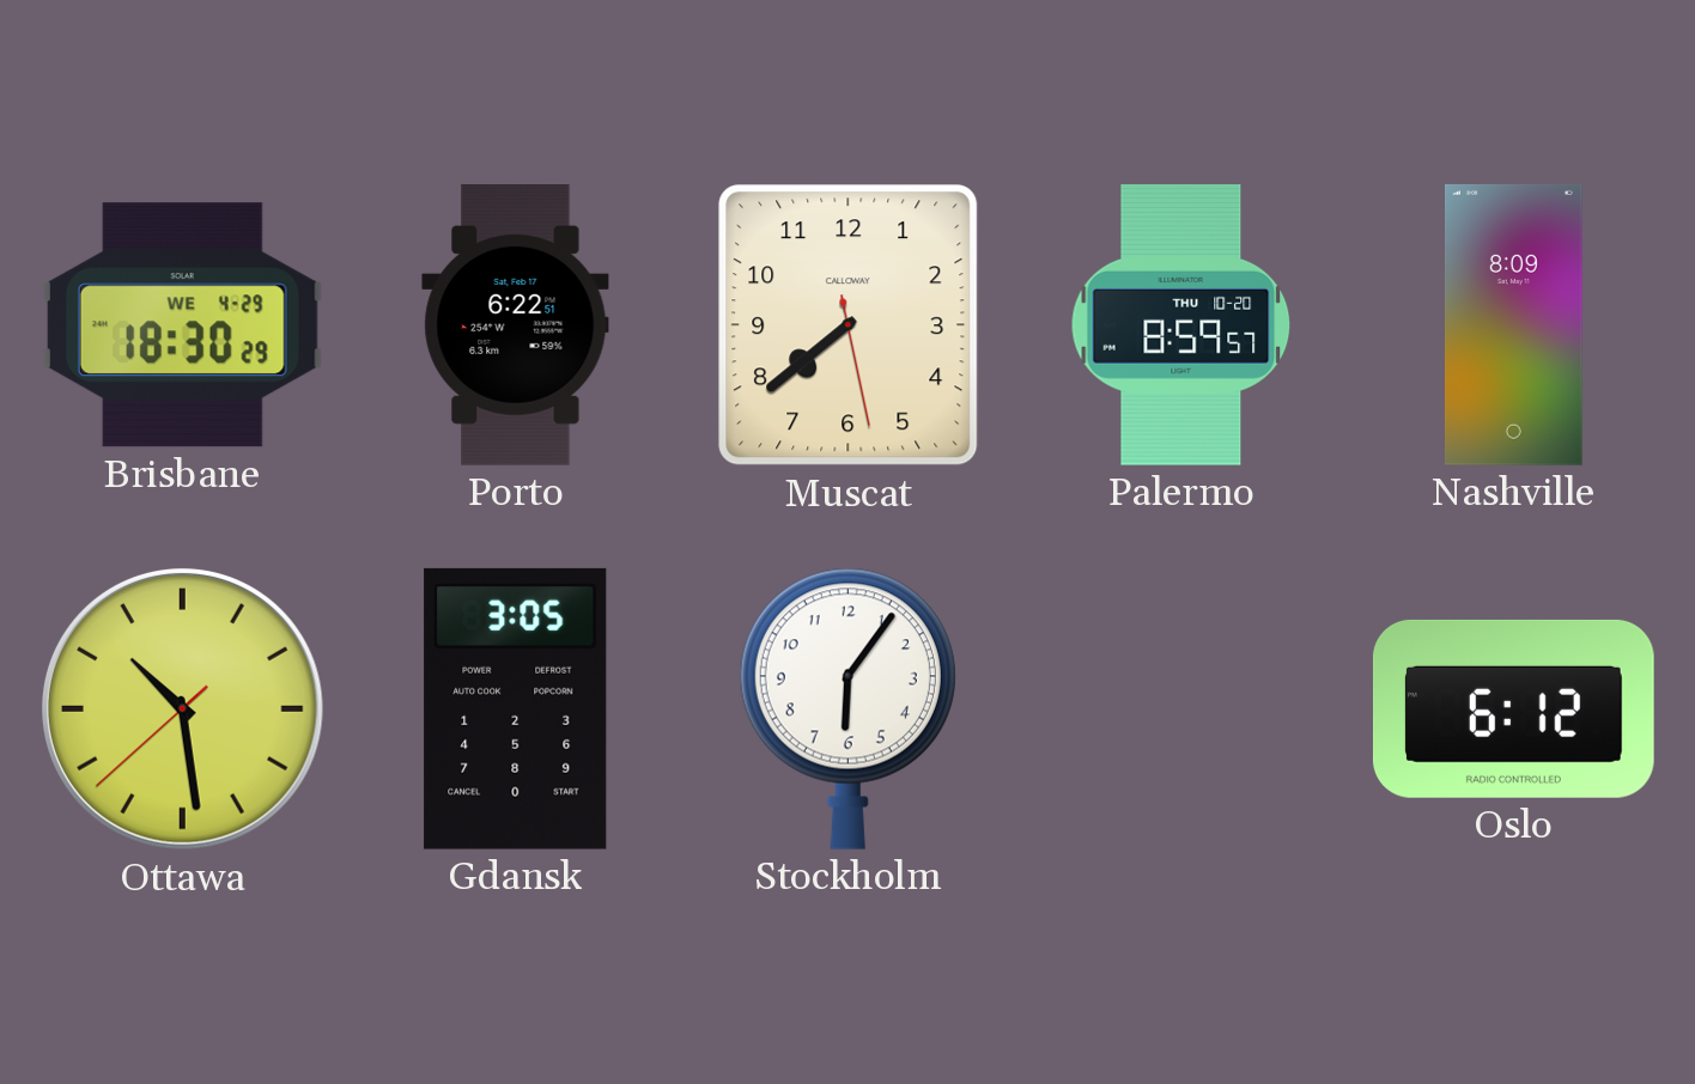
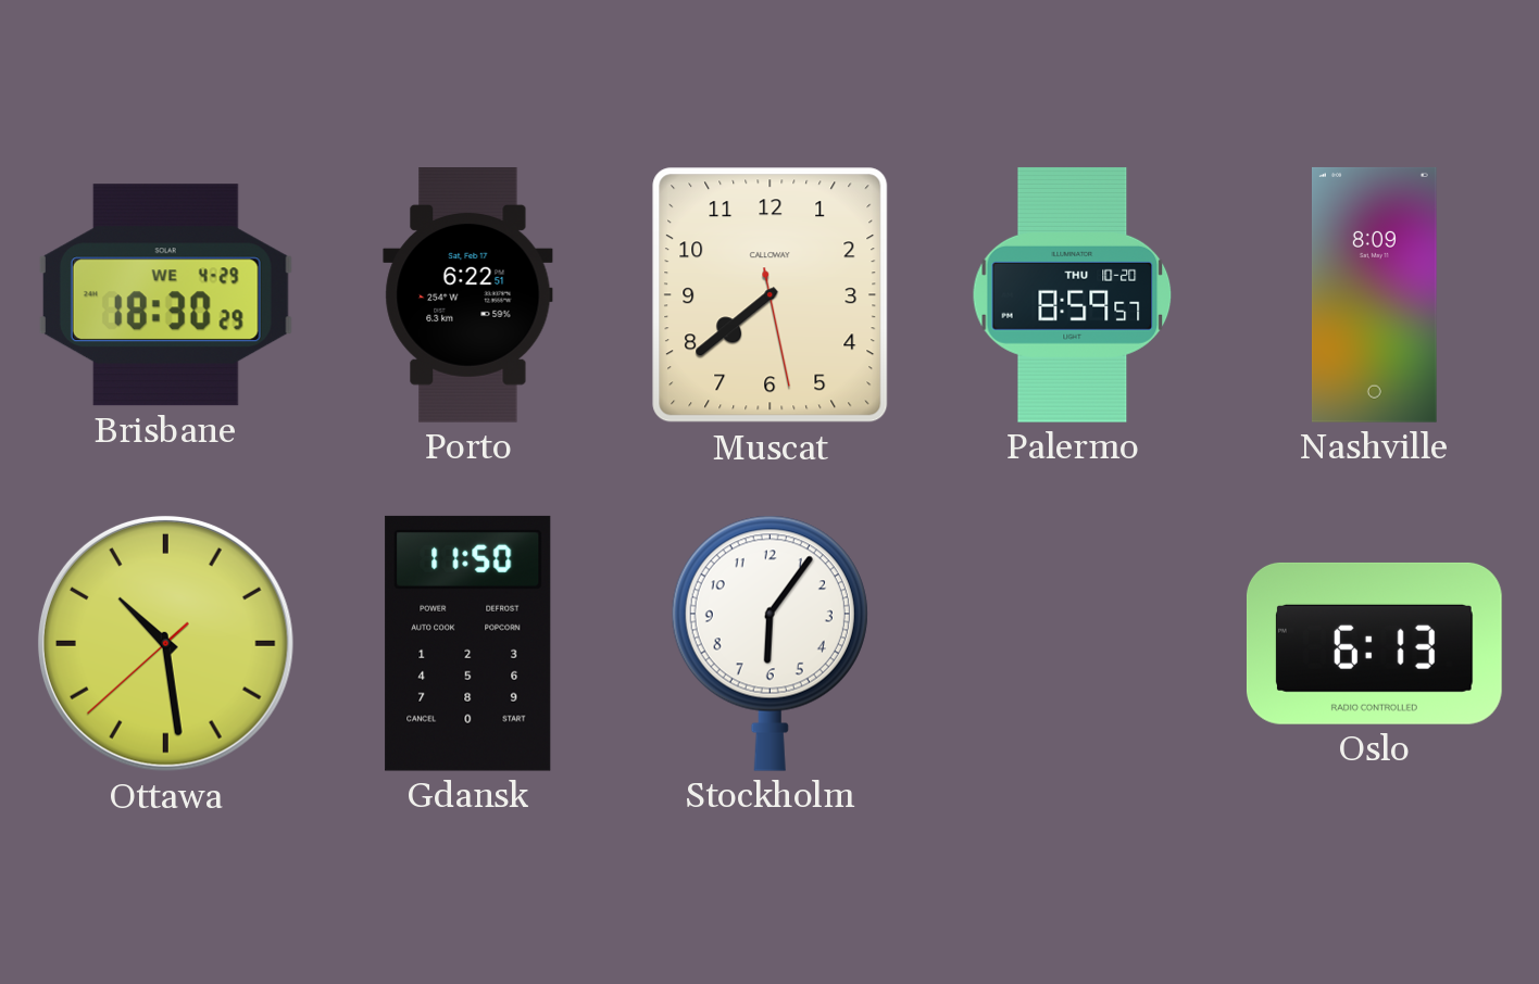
Gdansk: 3:05 -> 11:50 (468, 643)
Oslo: 6:12 -> 6:13 (1374, 643)
